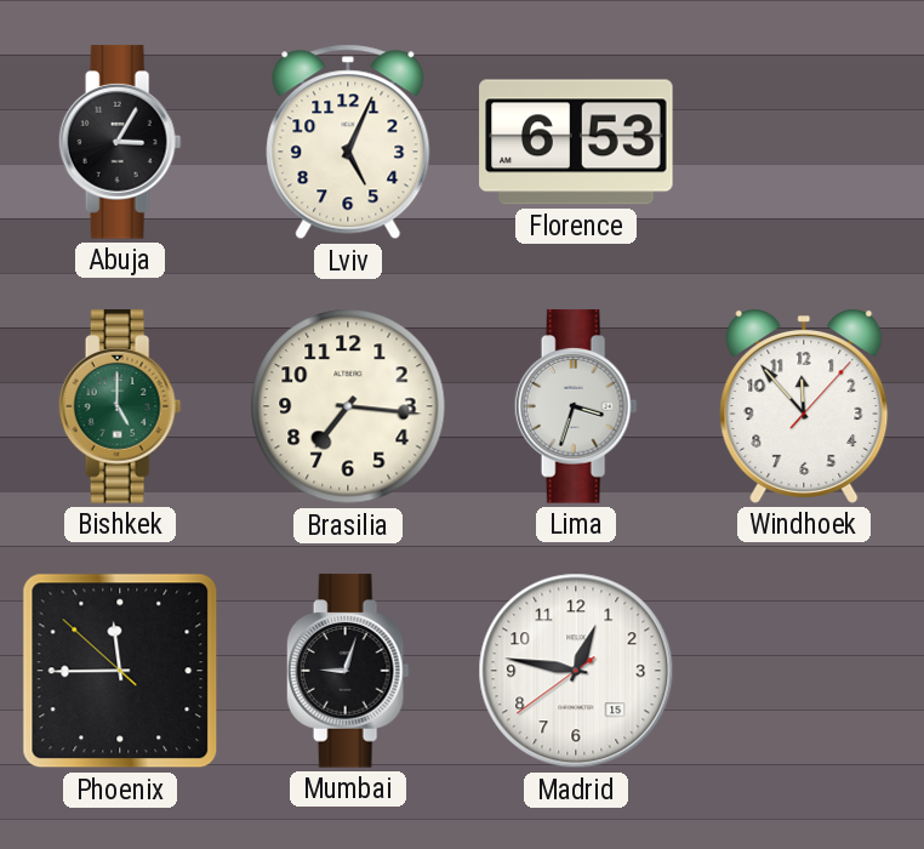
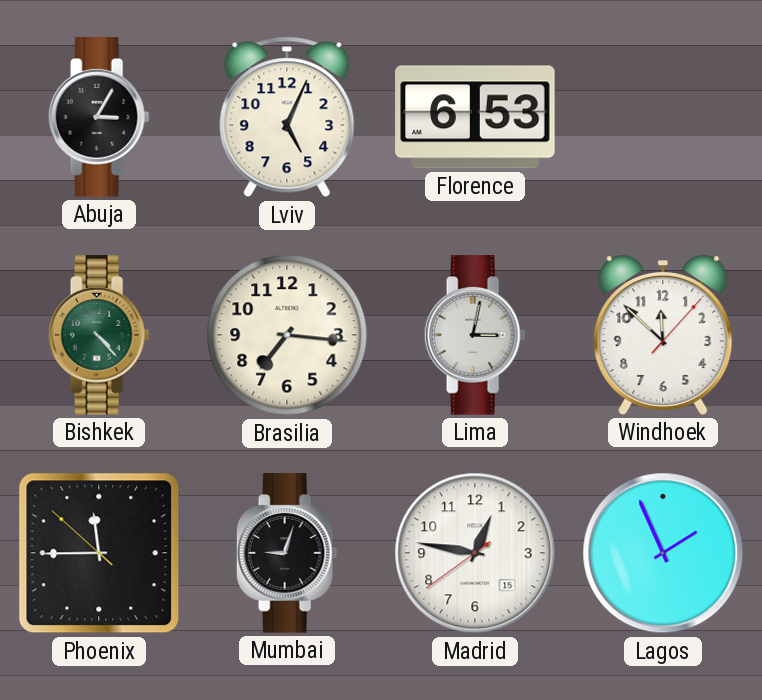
Bishkek: 5:00 -> 4:23 (99, 335)
Lima: 3:33 -> 3:02 (475, 335)
Windhoek: 11:53 -> 11:52 (663, 336)
Lagos: none -> 1:56 (663, 553)
